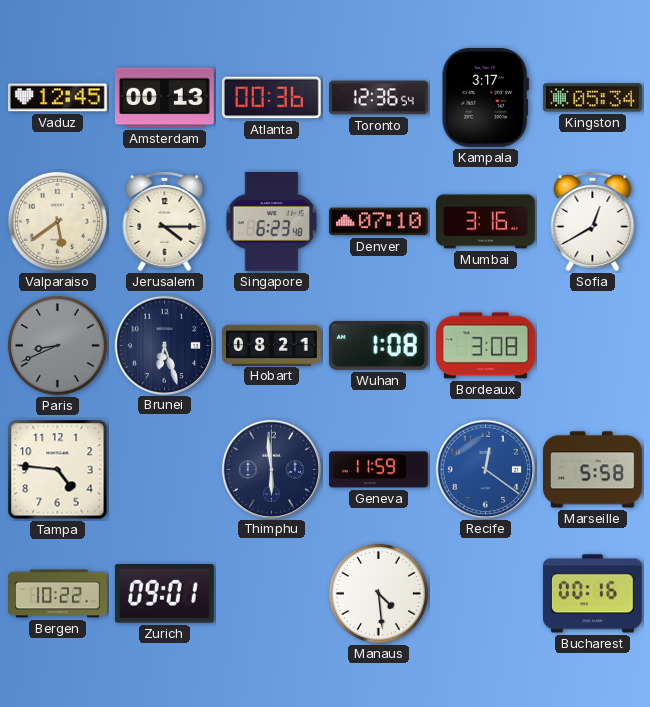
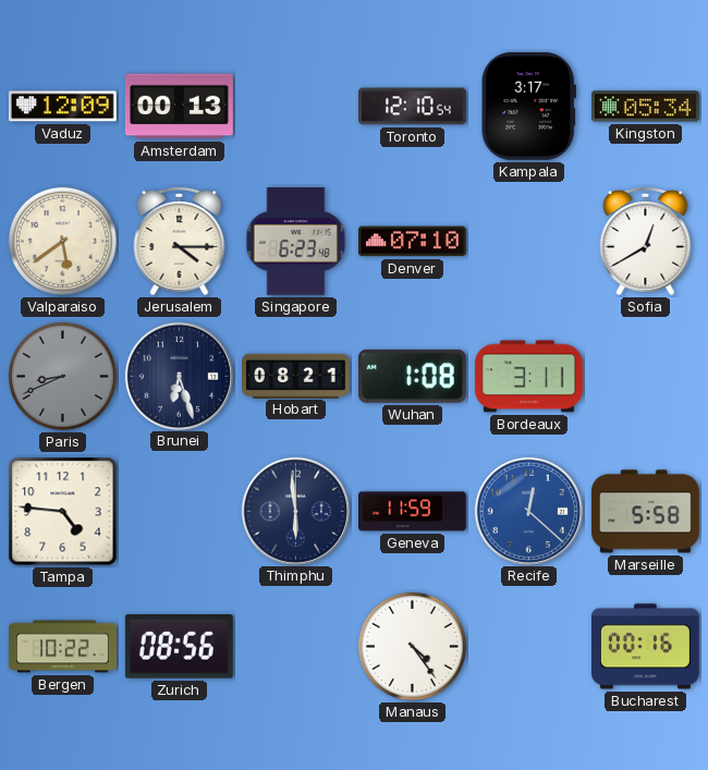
Vaduz: 12:45 -> 12:09 (62, 107)
Atlanta: 00:36 -> none (271, 98)
Toronto: 12:36 -> 12:10 (413, 107)
Mumbai: 3:16 -> none (486, 222)
Bordeaux: 3:08 -> 3:11 (528, 377)
Recife: 12:21 -> 12:22 (528, 511)
Zurich: 09:01 -> 08:56 (179, 647)
Manaus: 4:29 -> 4:24 (412, 646)
